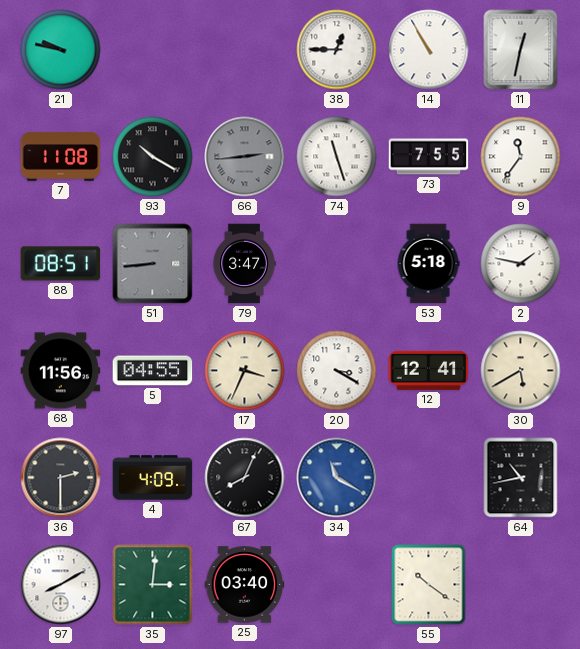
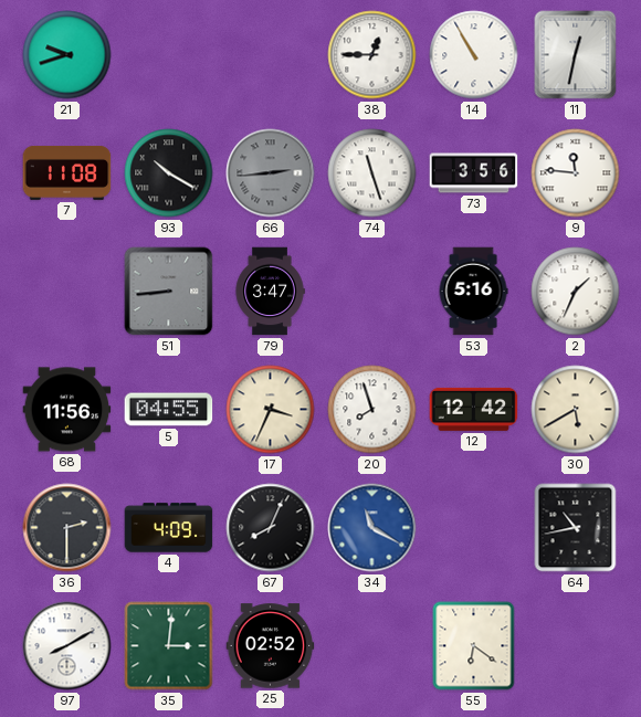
21: 9:47 -> 9:42 (67, 55)
73: 7:55 -> 3:56 (474, 173)
9: 11:36 -> 11:46 (576, 173)
88: 08:51 -> none (61, 264)
53: 5:18 -> 5:16 (473, 292)
2: 1:47 -> 1:34 (576, 292)
20: 3:20 -> 7:57 (372, 410)
12: 12:41 -> 12:42 (474, 409)
25: 03:40 -> 02:52 (271, 646)
55: 10:21 -> 6:21 (474, 646)
